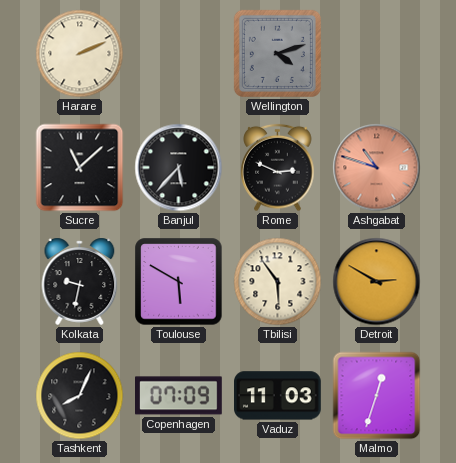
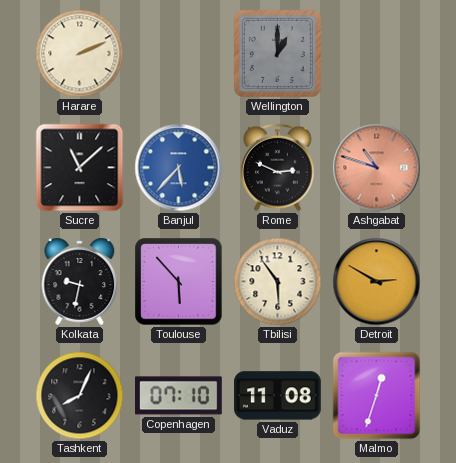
Wellington: 4:12 -> 1:00 (277, 53)
Banjul dial: black -> blue (179, 168)
Toulouse: 5:50 -> 5:53 (179, 282)
Copenhagen: 07:09 -> 07:10 (179, 396)
Vaduz: 11:03 -> 11:08 (278, 396)
